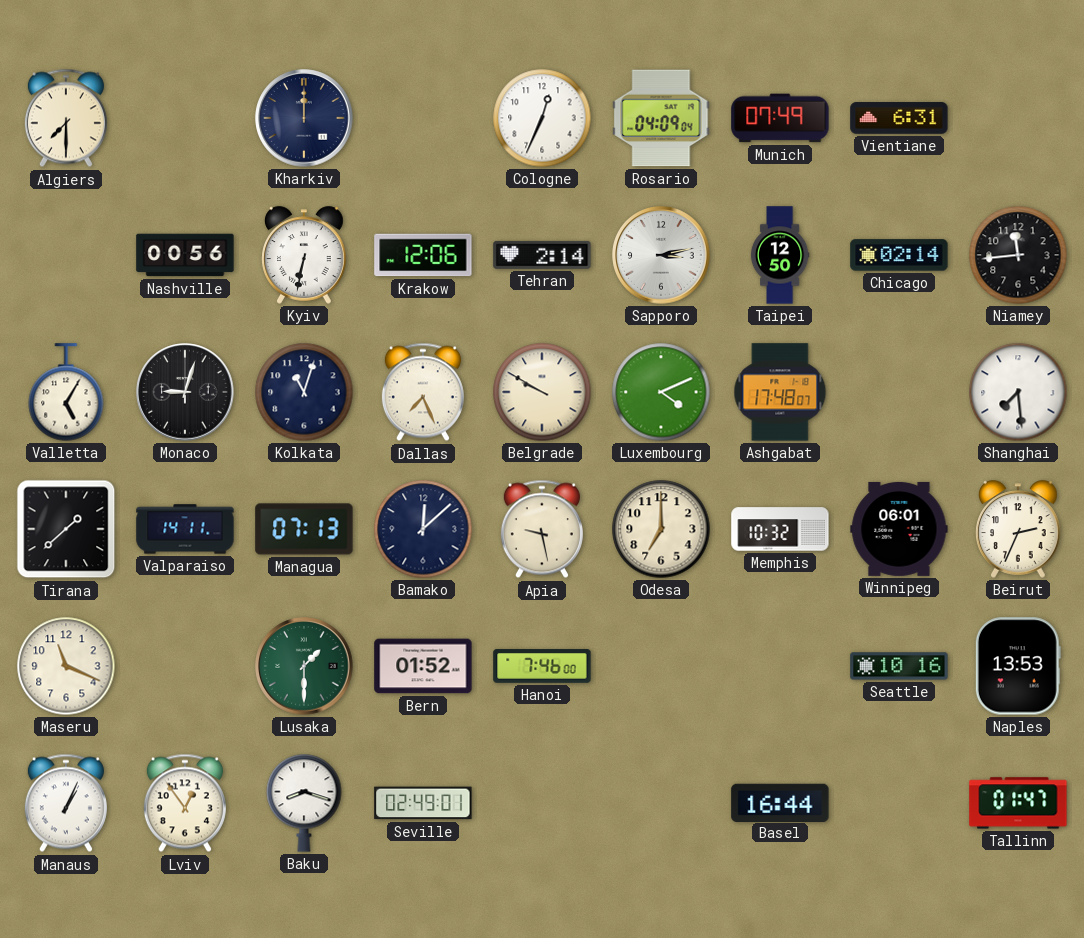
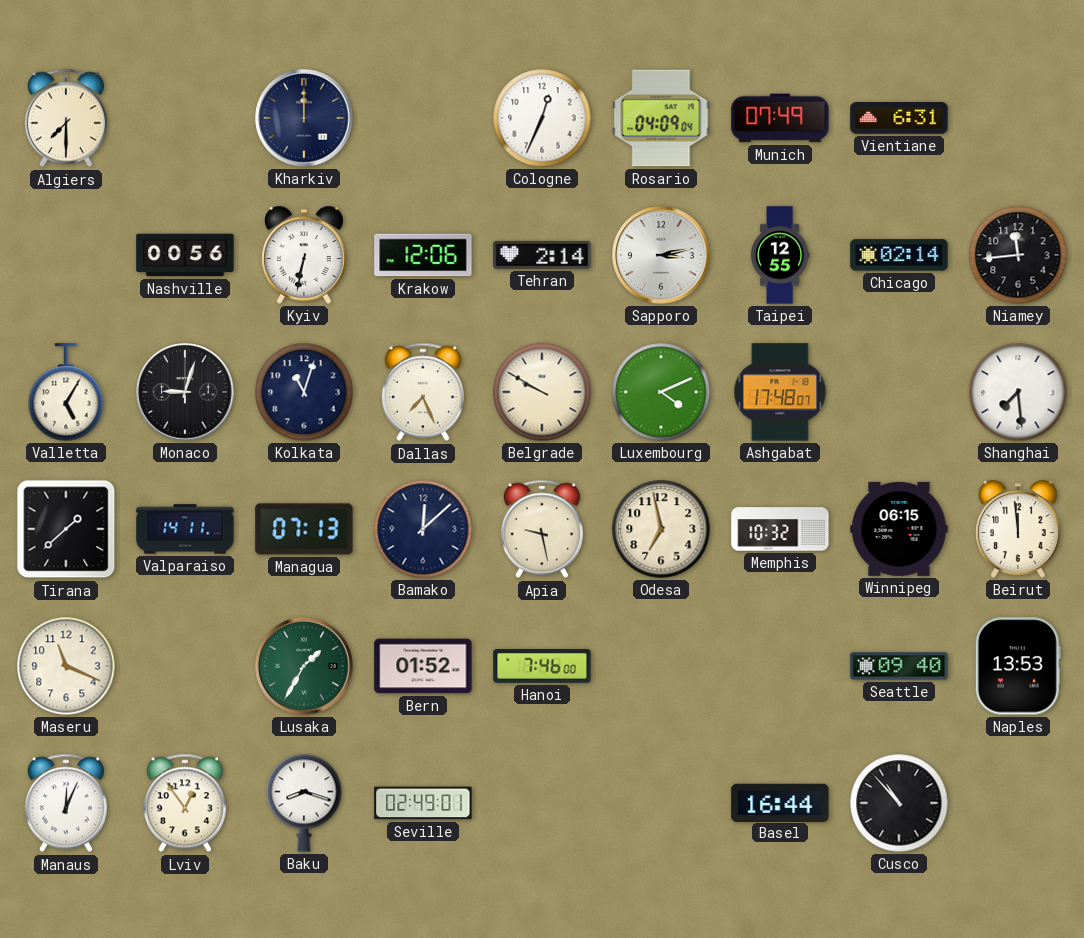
Taipei: 12:50 -> 12:55 (780, 255)
Odesa: 7:00 -> 6:58 (661, 529)
Winnipeg: 06:01 -> 06:15 (899, 529)
Beirut: 2:34 -> 11:59 (1018, 529)
Lusaka: 1:30 -> 1:35 (304, 666)
Seattle: 10:16 -> 09:40 (899, 666)
Manaus: 1:04 -> 12:04 (66, 803)
Cusco: none -> 10:53 (899, 803)
Tallinn: 01:47 -> none (1018, 803)
